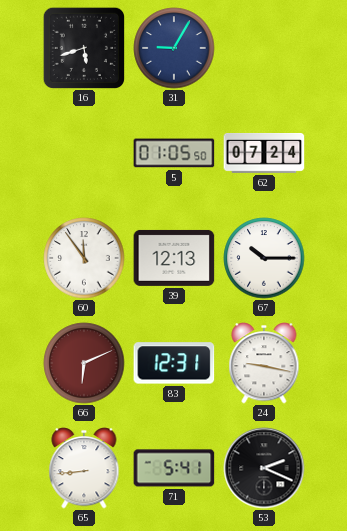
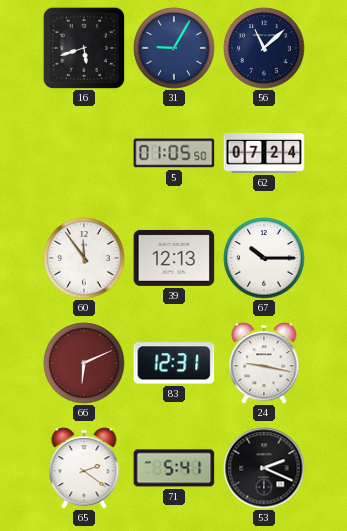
56: none -> 11:08 (264, 48)
65: 8:44 -> 2:21 (84, 468)
